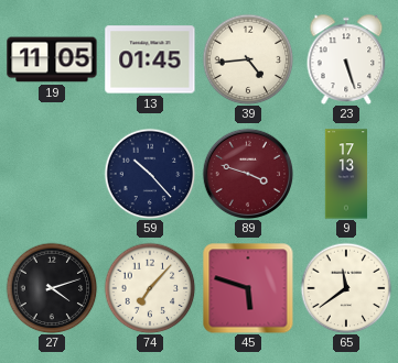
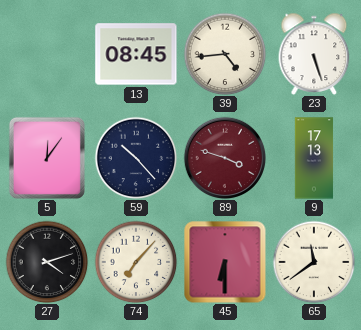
19: 11:05 -> none (52, 59)
13: 01:45 -> 08:45 (136, 54)
5: none -> 12:06 (47, 158)
45: 5:48 -> 6:30 (225, 262)
